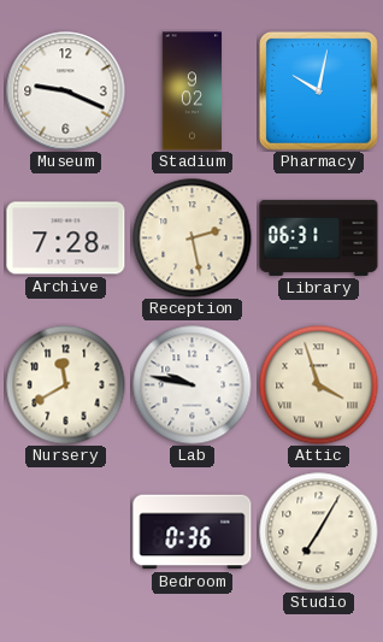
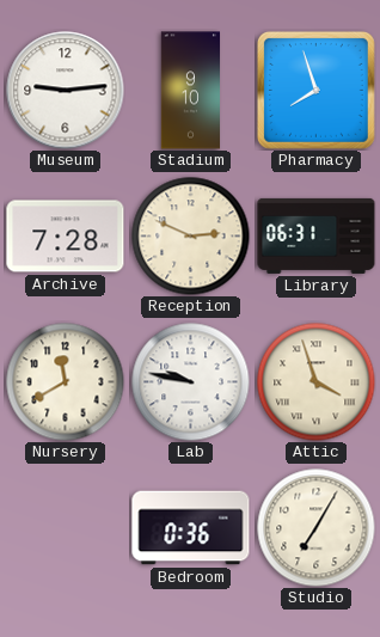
Museum: 9:19 -> 9:14 (66, 91)
Stadium: 9:02 -> 9:10 (191, 91)
Pharmacy: 10:02 -> 7:57 (315, 90)
Reception: 2:28 -> 2:49 (191, 237)
